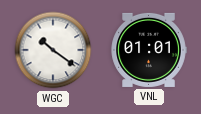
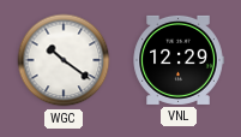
VNL: 01:01 -> 12:29 (179, 60)
